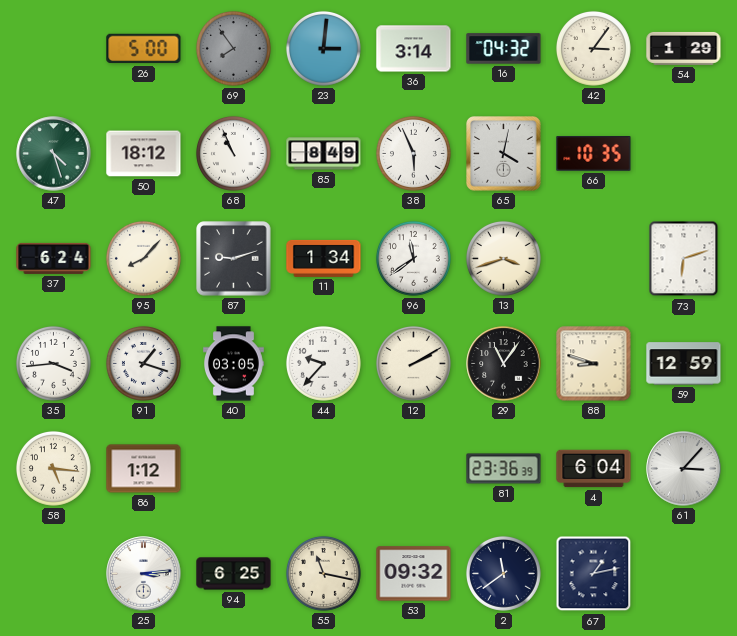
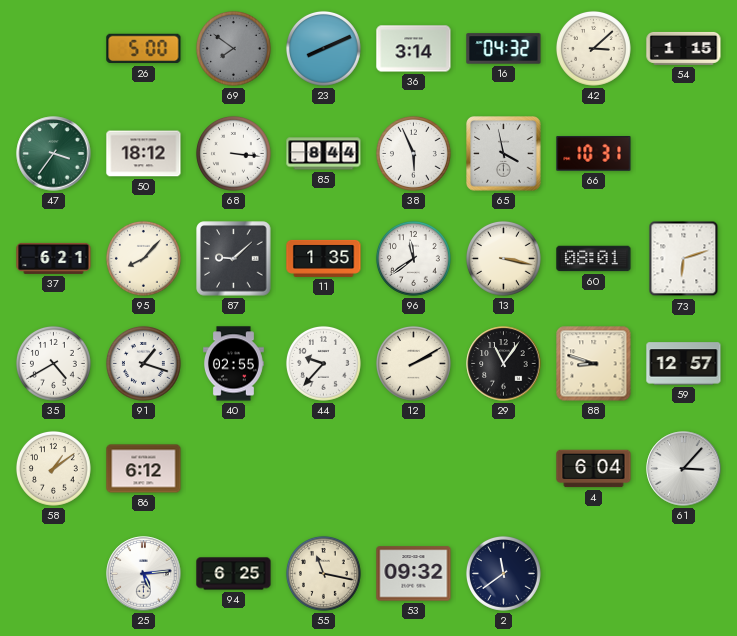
69: 7:54 -> 7:51 (233, 49)
23: 3:01 -> 8:11 (323, 49)
42: 3:06 -> 3:08 (593, 49)
54: 1:29 -> 1:15 (684, 48)
47: 4:27 -> 3:36 (54, 154)
68: 10:56 -> 3:16 (233, 154)
85: 8:49 -> 8:44 (324, 154)
65: 4:02 -> 3:58 (504, 154)
66: 10:35 -> 10:31 (594, 154)
37: 6:24 -> 6:21 (54, 258)
87: 9:12 -> 9:08 (234, 259)
11: 1:34 -> 1:35 (324, 258)
13: 3:42 -> 3:17 (503, 259)
60: none -> 08:01 (594, 259)
35: 3:44 -> 4:40 (53, 364)
40: 03:05 -> 02:55 (234, 364)
59: 12:59 -> 12:57 (684, 364)
58: 5:16 -> 1:09 (53, 469)
86: 1:12 -> 6:12 (144, 469)
81: 23:36 -> none (504, 469)
25: 3:14 -> 5:14 (144, 574)
67: 1:13 -> none (594, 574)
